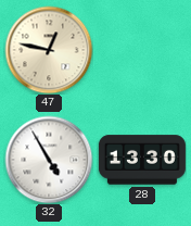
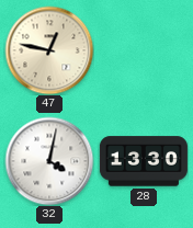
32: 4:55 -> 4:02 (49, 161)
